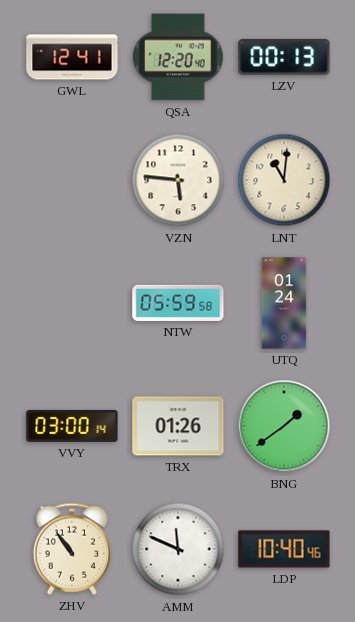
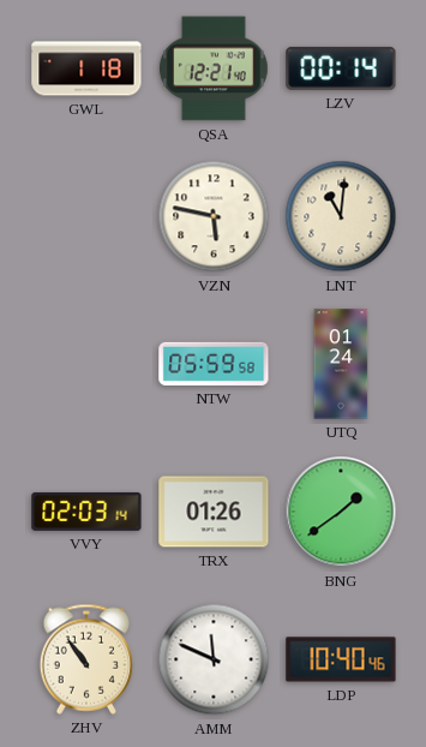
GWL: 12:41 -> 1:18 (86, 68)
QSA: 12:20 -> 12:21 (214, 68)
LZV: 00:13 -> 00:14 (341, 68)
VZN: 5:46 -> 5:47 (214, 216)
VVY: 03:00 -> 02:03 (86, 512)
